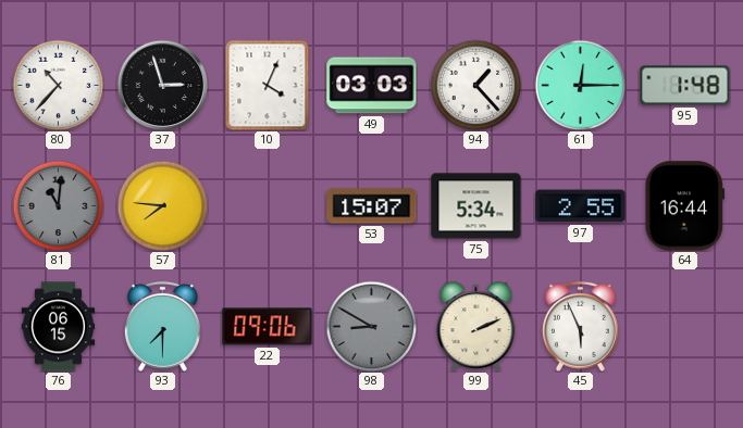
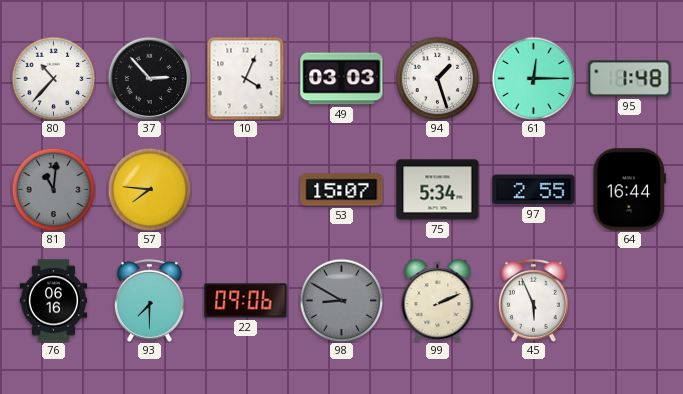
37: 2:57 -> 2:53 (149, 78)
94: 1:23 -> 1:27 (437, 78)
76: 06:15 -> 06:16 (54, 301)
